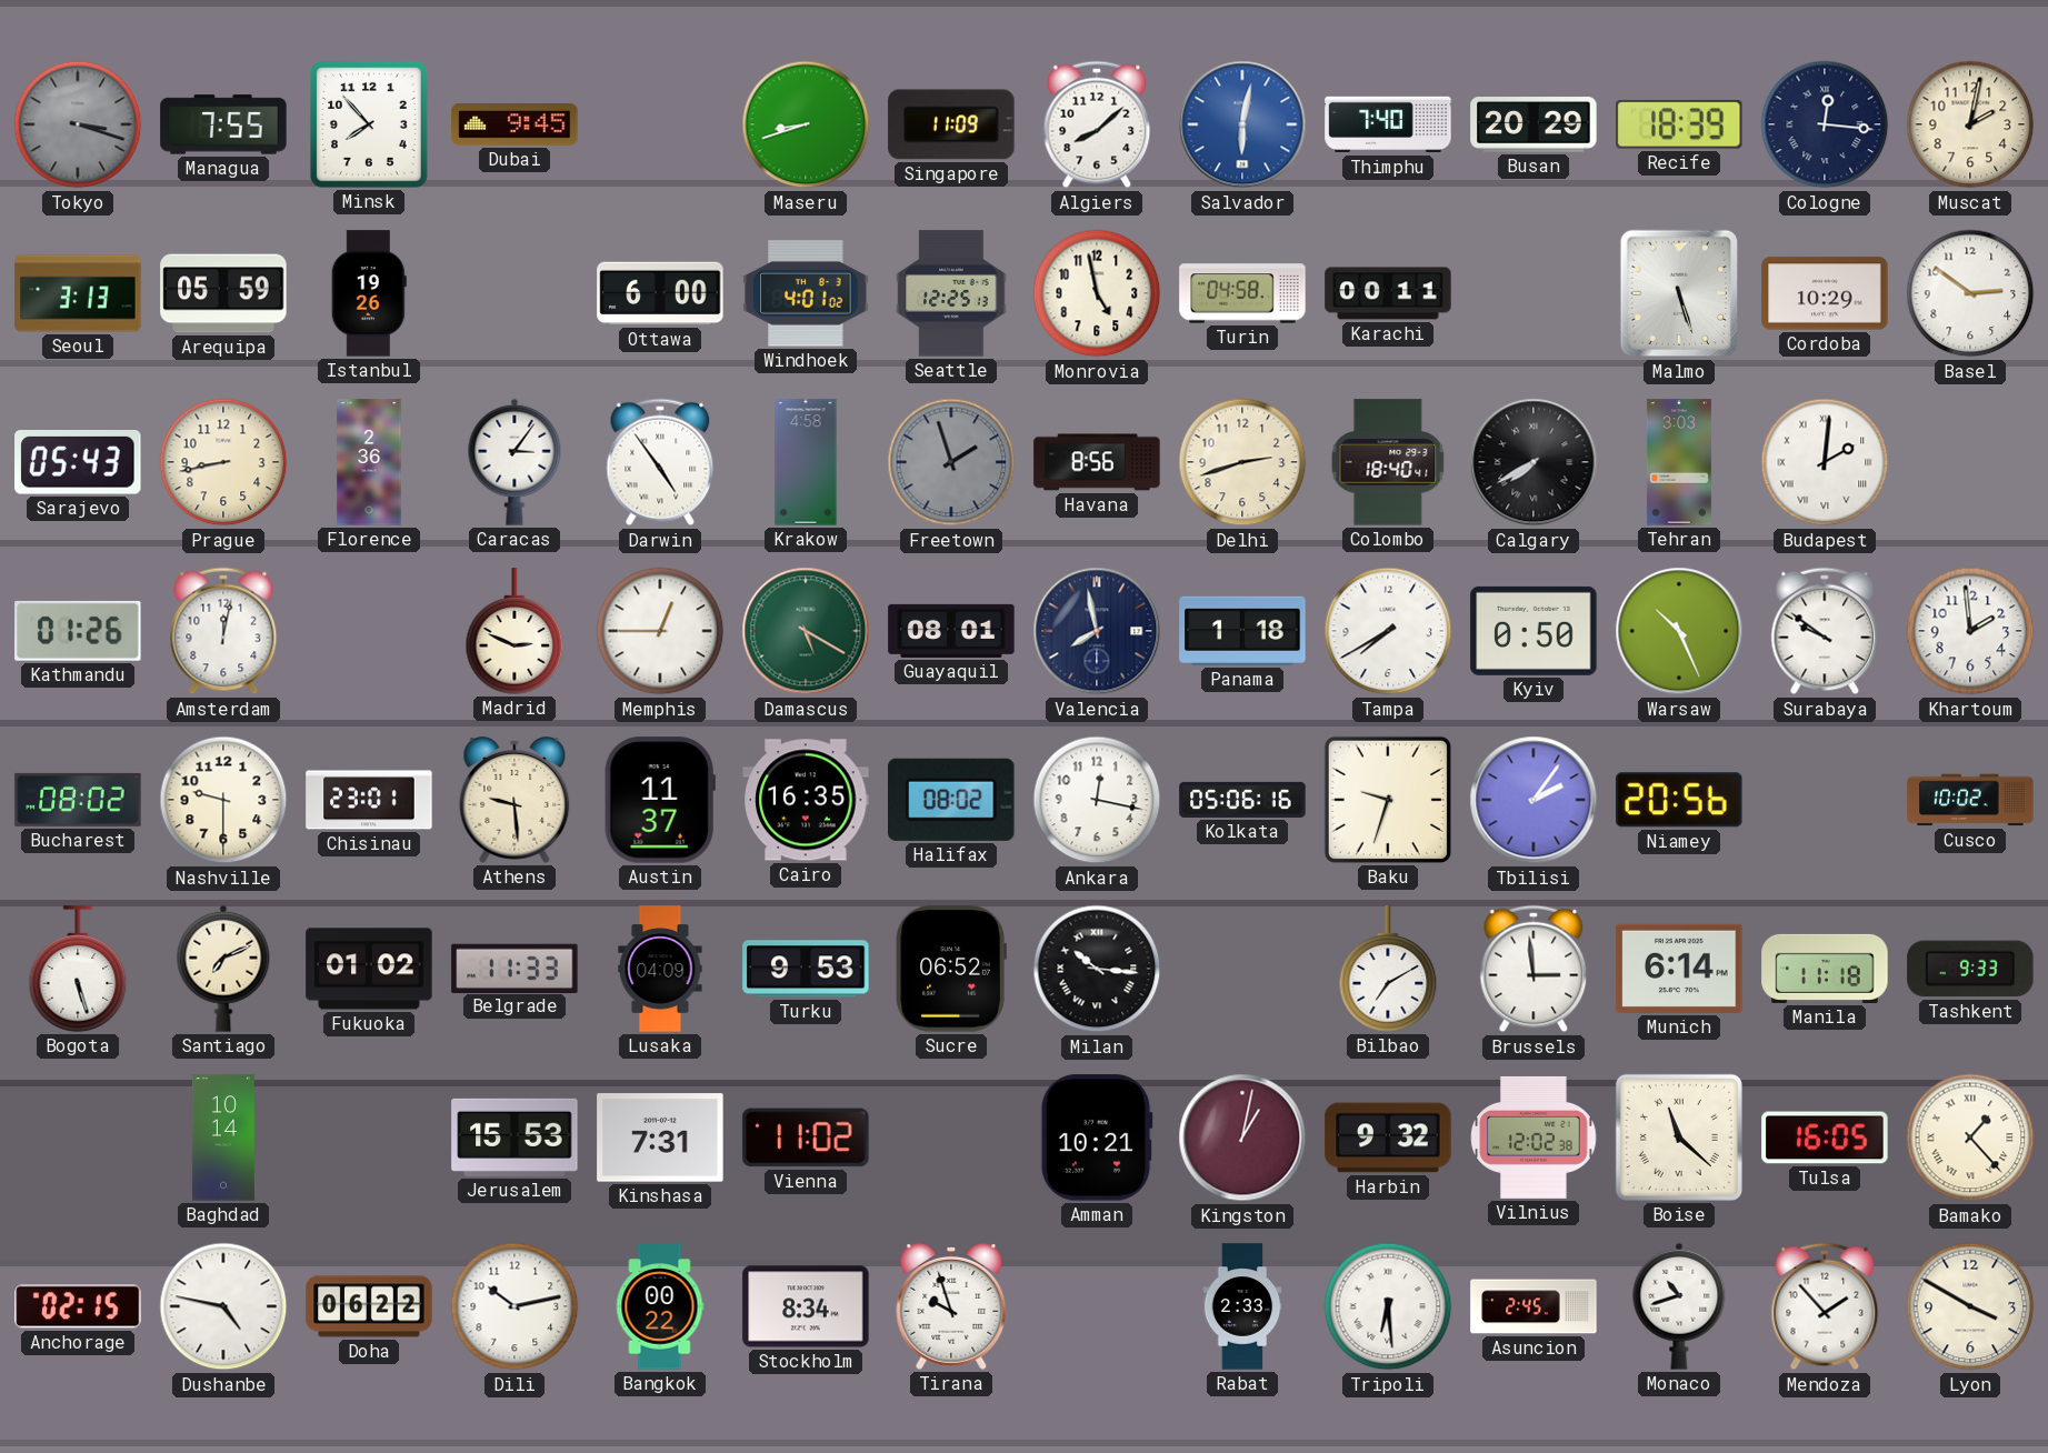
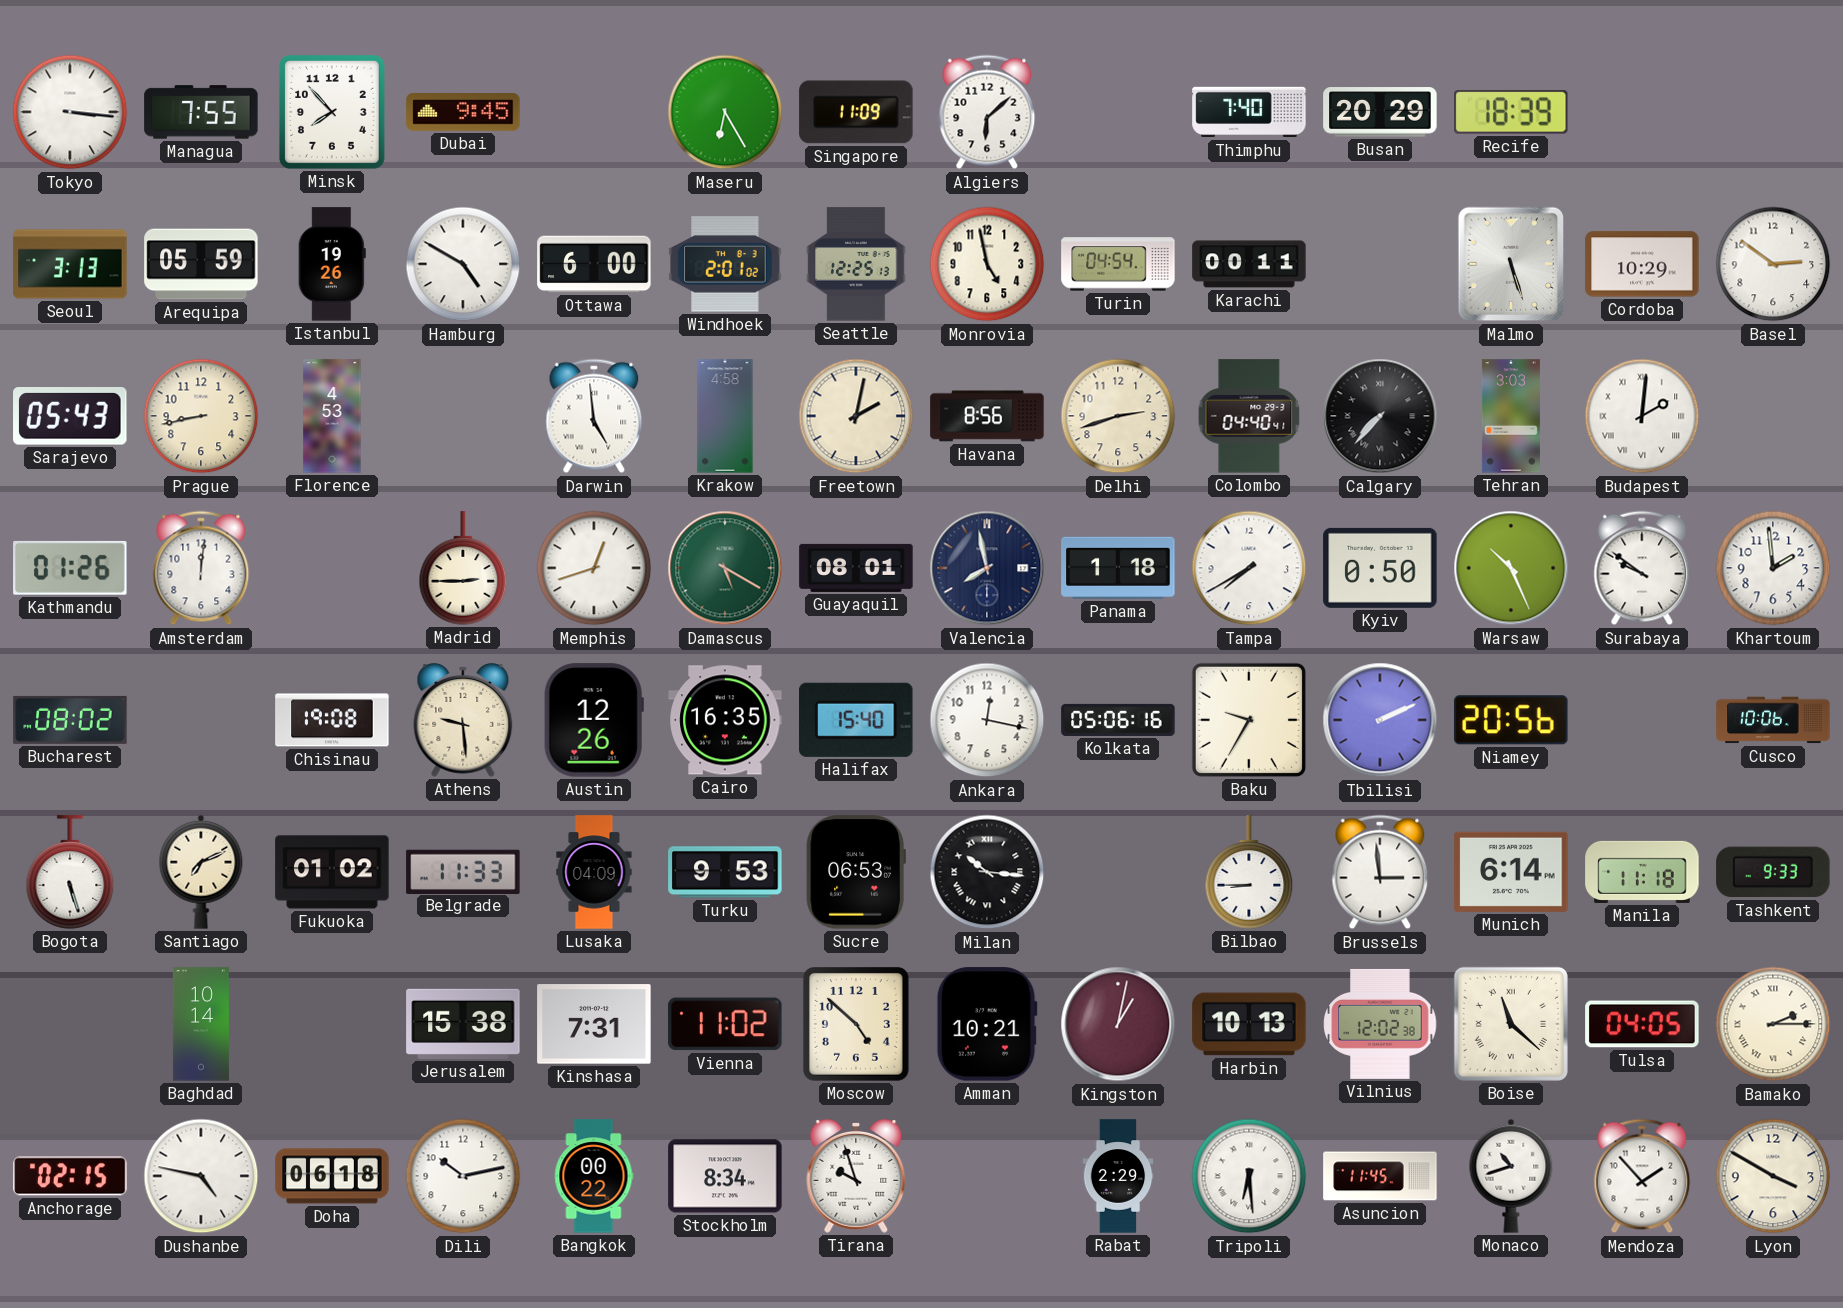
Tokyo: 3:18 -> 3:16 (70, 112)
Tokyo dial: grey -> white (70, 112)
Maseru: 8:42 -> 6:25 (725, 112)
Algiers: 8:08 -> 6:08 (987, 112)
Salvador: 6:02 -> none (1242, 124)
Cologne: 12:16 -> none (1825, 124)
Muscat: 2:02 -> none (1970, 124)
Hamburg: none -> 4:50 (463, 264)
Windhoek: 4:01 -> 2:01 (725, 264)
Turin: 04:58 -> 04:54 (1118, 264)
Florence: 2:36 -> 4:53 (332, 416)
Caracas: 3:06 -> none (515, 462)
Darwin: 4:54 -> 4:59 (594, 416)
Freetown: 1:57 -> 2:02 (856, 416)
Freetown dial: grey -> cream (856, 416)
Colombo: 18:40 -> 04:40 (1249, 416)
Calgary: 7:40 -> 7:37 (1380, 416)
Amsterdam: 12:02 -> 12:01 (201, 568)
Madrid: 2:49 -> 2:45 (463, 568)
Memphis: 12:45 -> 12:42 (594, 568)
Nashville: 9:30 -> none (223, 800)
Chisinau: 23:01 -> 19:08 (332, 720)
Austin: 11:37 -> 12:26 (594, 720)
Halifax: 08:02 -> 15:40 (856, 720)
Baku: 9:33 -> 9:35 (1249, 720)
Tbilisi: 2:06 -> 2:11 (1380, 720)
Cusco: 10:02 -> 10:06 (1773, 720)
Sucre: 06:52 -> 06:53 (856, 872)
Bilbao: 7:10 -> 8:45 (1249, 872)
Jerusalem: 15:53 -> 15:38 (463, 1024)
Moscow: none -> 4:52 (856, 1025)
Harbin: 9:32 -> 10:13 (1249, 1024)
Tulsa: 16:05 -> 04:05 (1642, 1024)
Bamako: 1:23 -> 2:15 (1773, 1024)
Doha: 06:22 -> 06:18 (332, 1176)
Rabat: 2:33 -> 2:29 (1118, 1176)
Asuncion: 2:45 -> 11:45 (1380, 1176)
